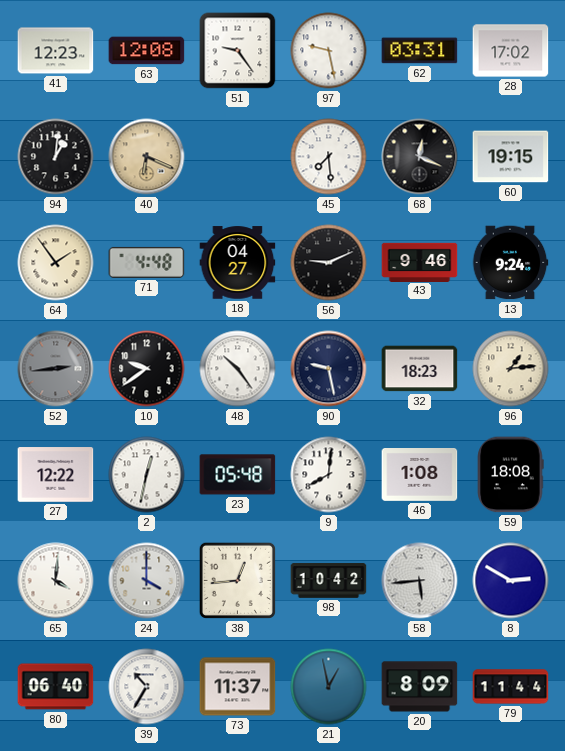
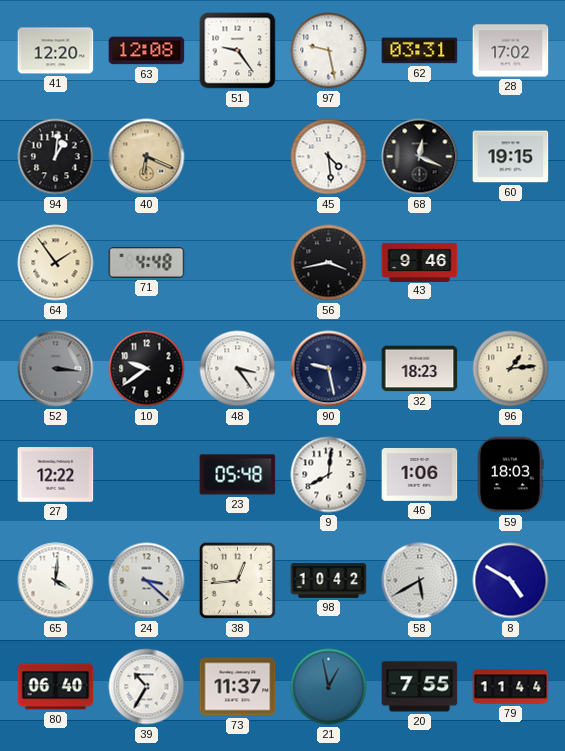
41: 12:23 -> 12:20 (56, 51)
45: 7:29 -> 4:29 (329, 157)
18: 04:27 -> none (238, 263)
56: 9:11 -> 3:43 (329, 263)
13: 9:24 -> none (510, 263)
52: 2:44 -> 3:16 (56, 369)
48: 10:24 -> 3:24 (238, 369)
2: 12:32 -> none (147, 475)
46: 1:08 -> 1:06 (420, 475)
59: 18:08 -> 18:03 (511, 475)
24: 4:00 -> 3:22 (147, 581)
58: 5:44 -> 5:40 (420, 581)
8: 2:50 -> 4:50 (511, 581)
20: 8:09 -> 7:55 (420, 687)
